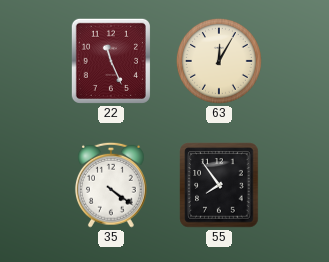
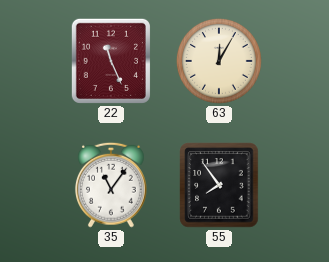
35: 4:21 -> 11:06 (111, 185)
